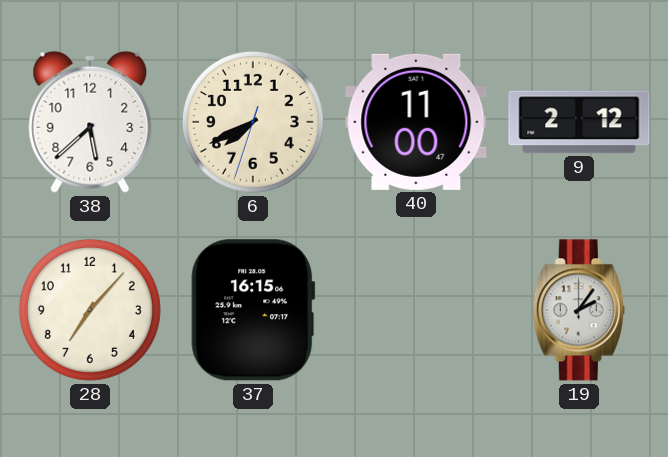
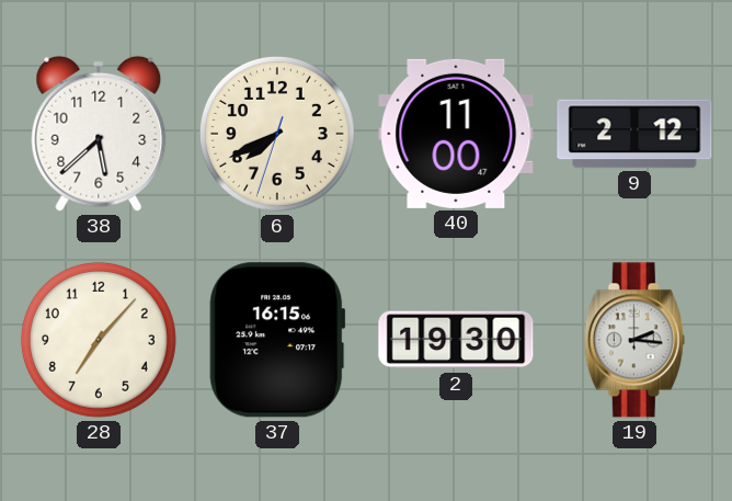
2: none -> 19:30 (456, 340)
19: 2:06 -> 2:16 (634, 340)
